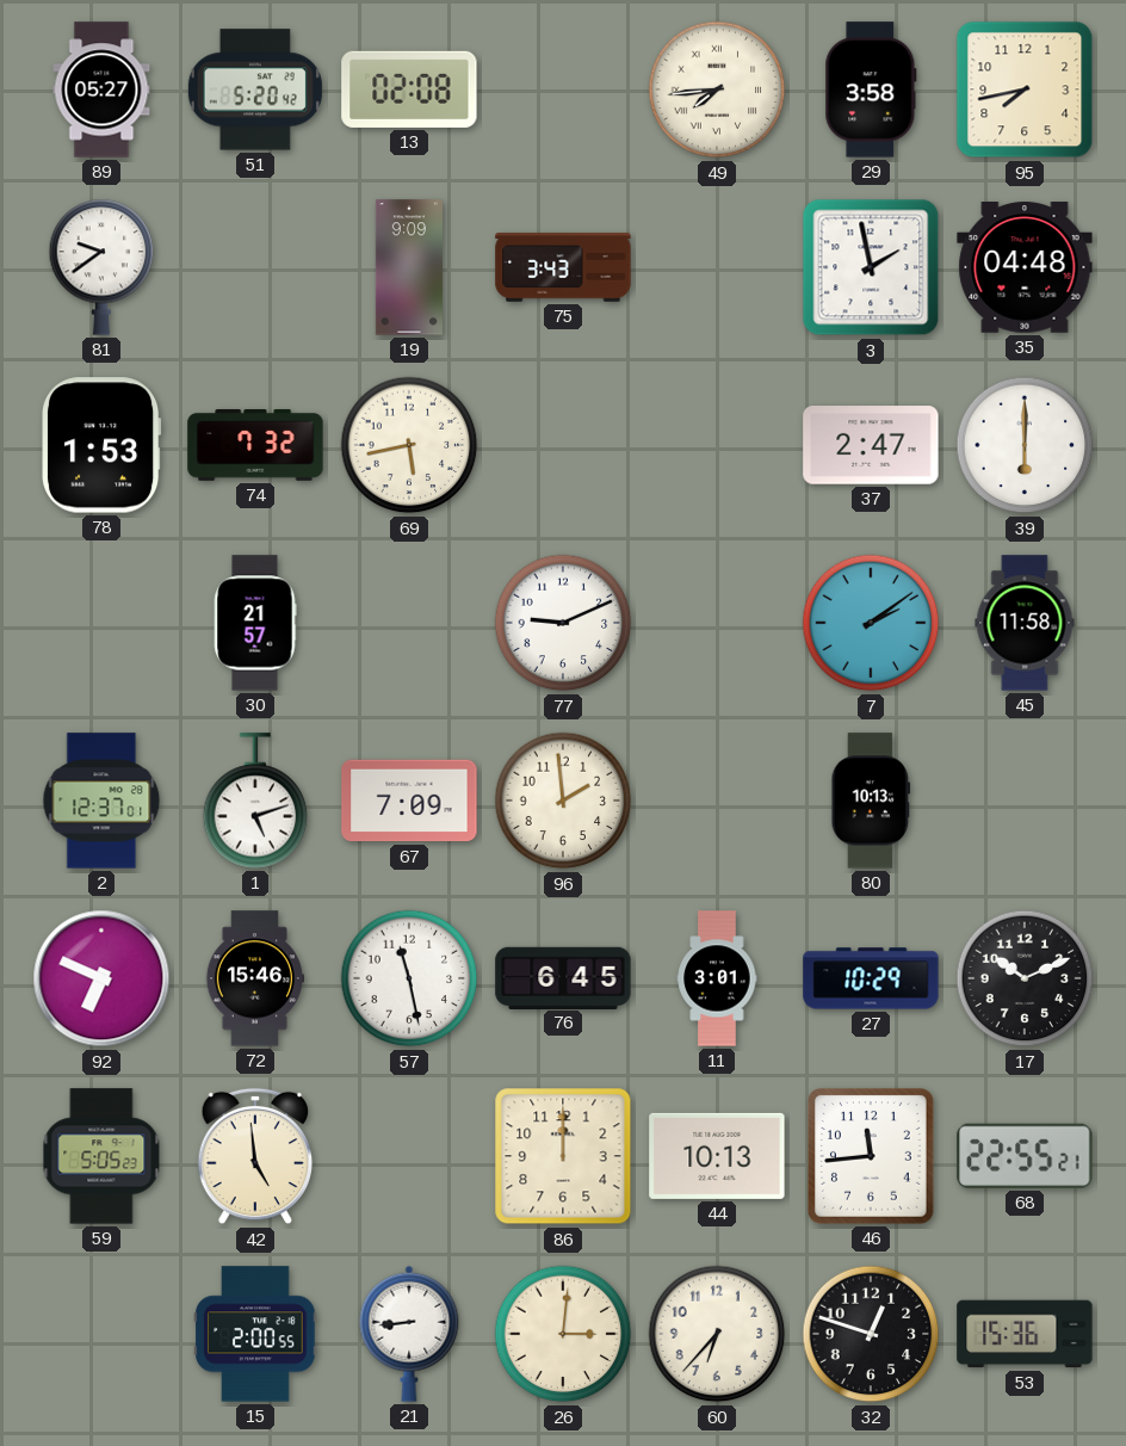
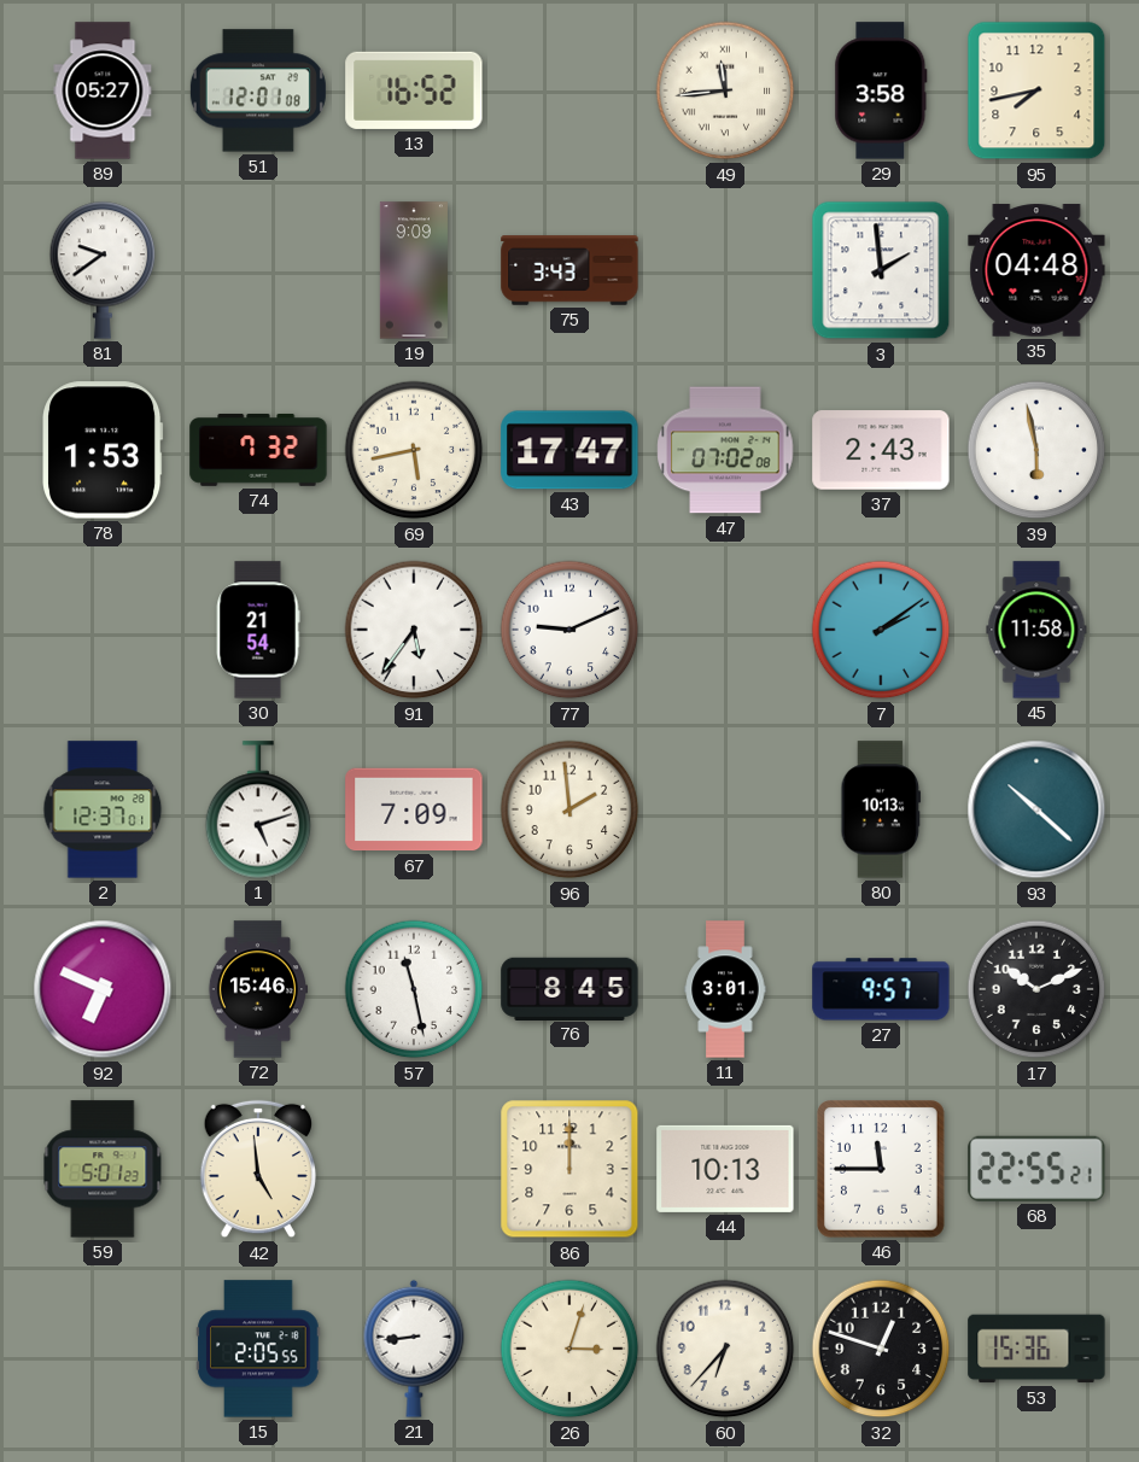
51: 5:20 -> 12:01 (258, 90)
13: 02:08 -> 16:52 (414, 90)
49: 7:44 -> 11:44 (725, 90)
3: 1:58 -> 1:59 (881, 270)
43: none -> 17:47 (569, 450)
47: none -> 07:02 (725, 450)
37: 2:47 -> 2:43 (881, 450)
39: 6:00 -> 5:58 (1036, 450)
30: 21:57 -> 21:54 (258, 630)
91: none -> 5:36 (414, 630)
93: none -> 10:22 (1036, 809)
76: 6:45 -> 8:45 (569, 988)
27: 10:29 -> 9:57 (881, 989)
59: 5:05 -> 5:01 (103, 1169)
46: 11:44 -> 11:45 (882, 1169)
15: 2:00 -> 2:05 (258, 1349)
26: 3:01 -> 3:03 (569, 1349)
